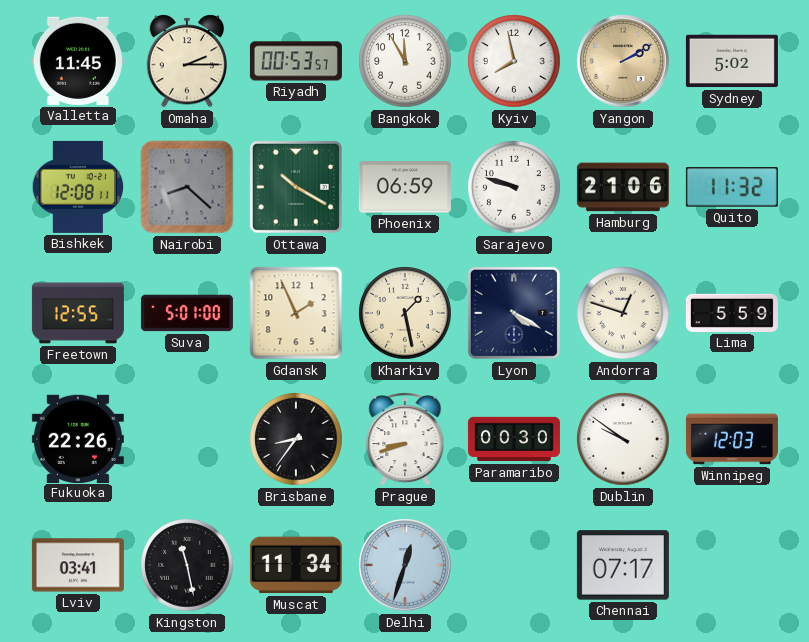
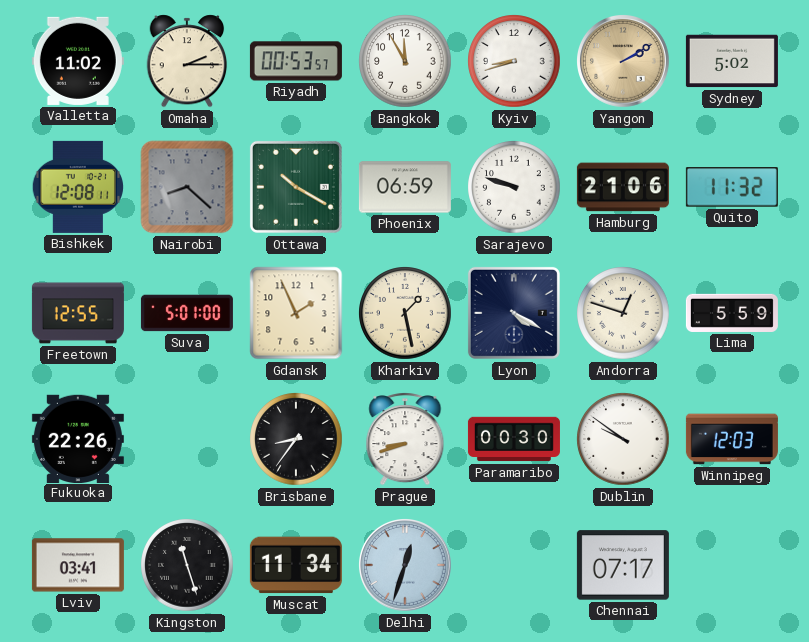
Valletta: 11:45 -> 11:02 (78, 61)
Kyiv: 7:58 -> 8:42 (514, 61)
Kingston: 11:28 -> 11:27 (187, 565)
